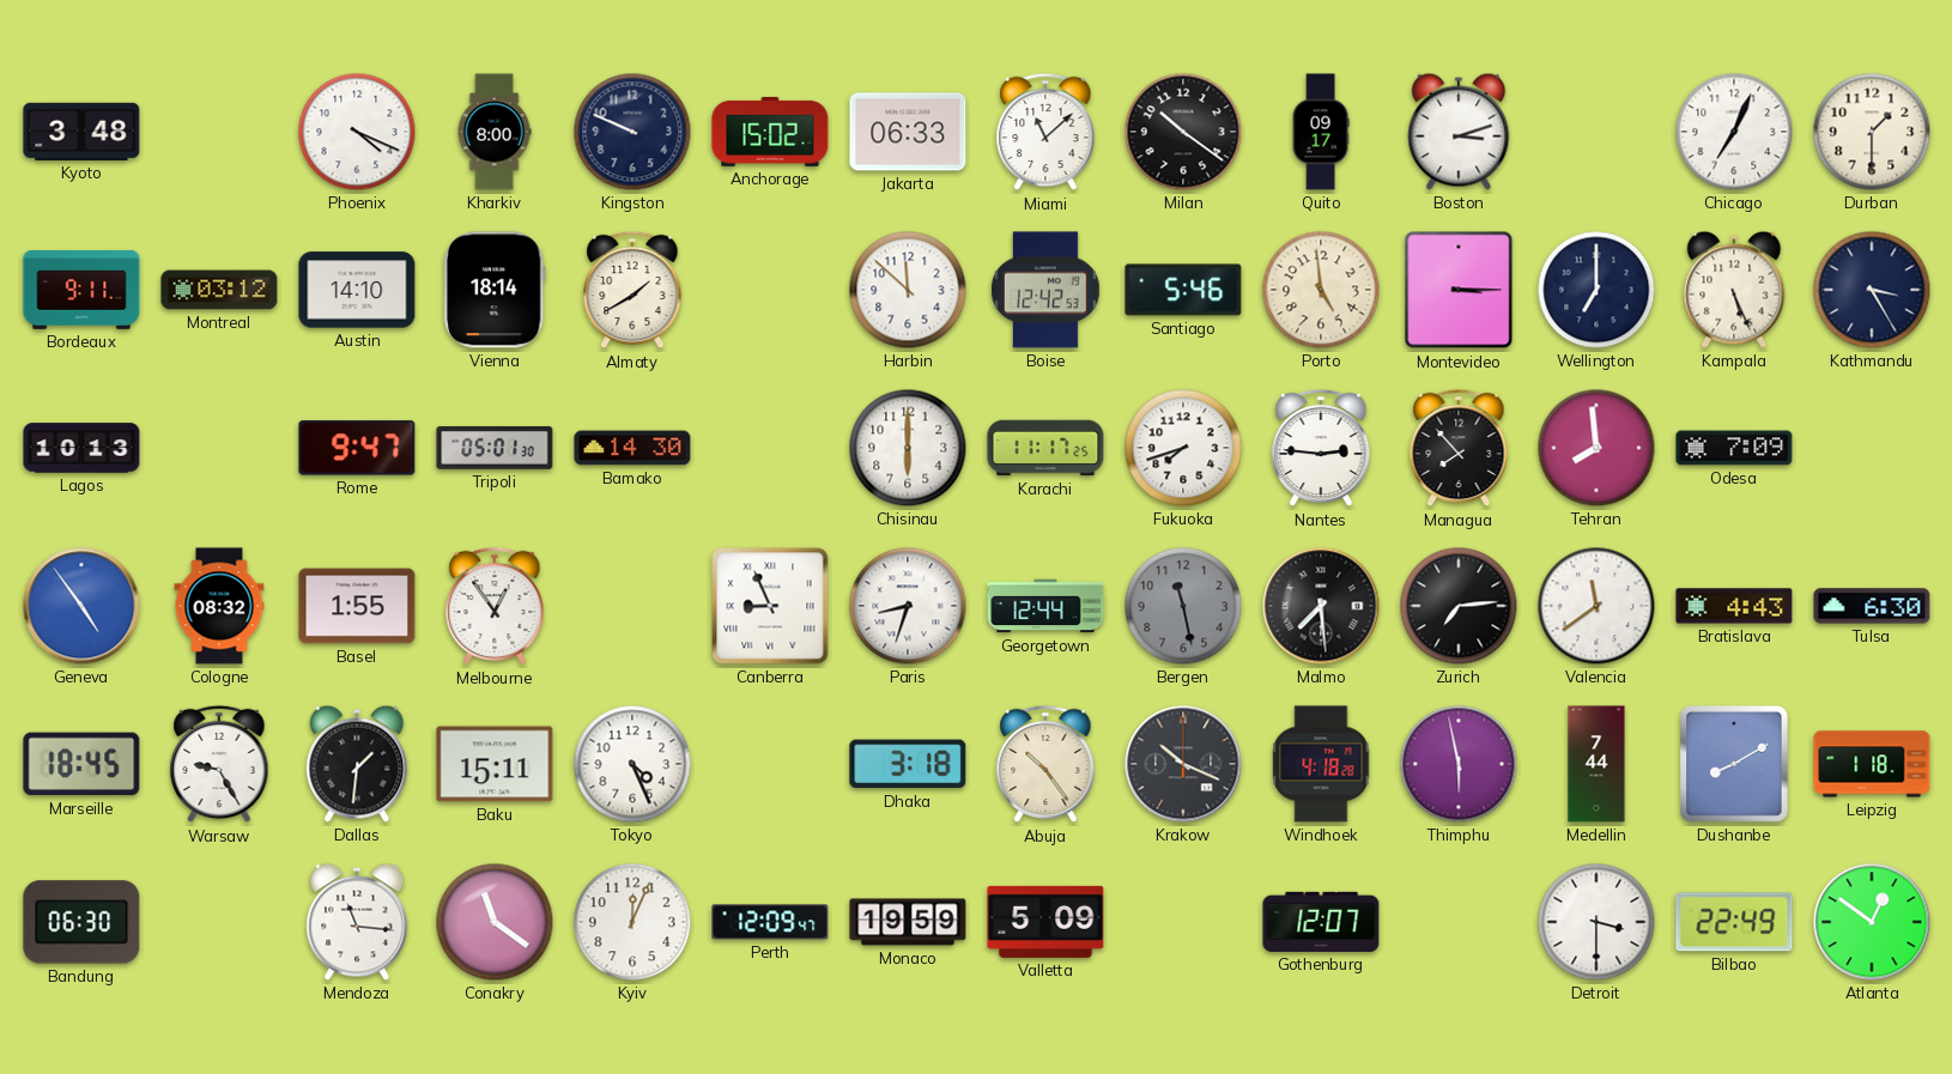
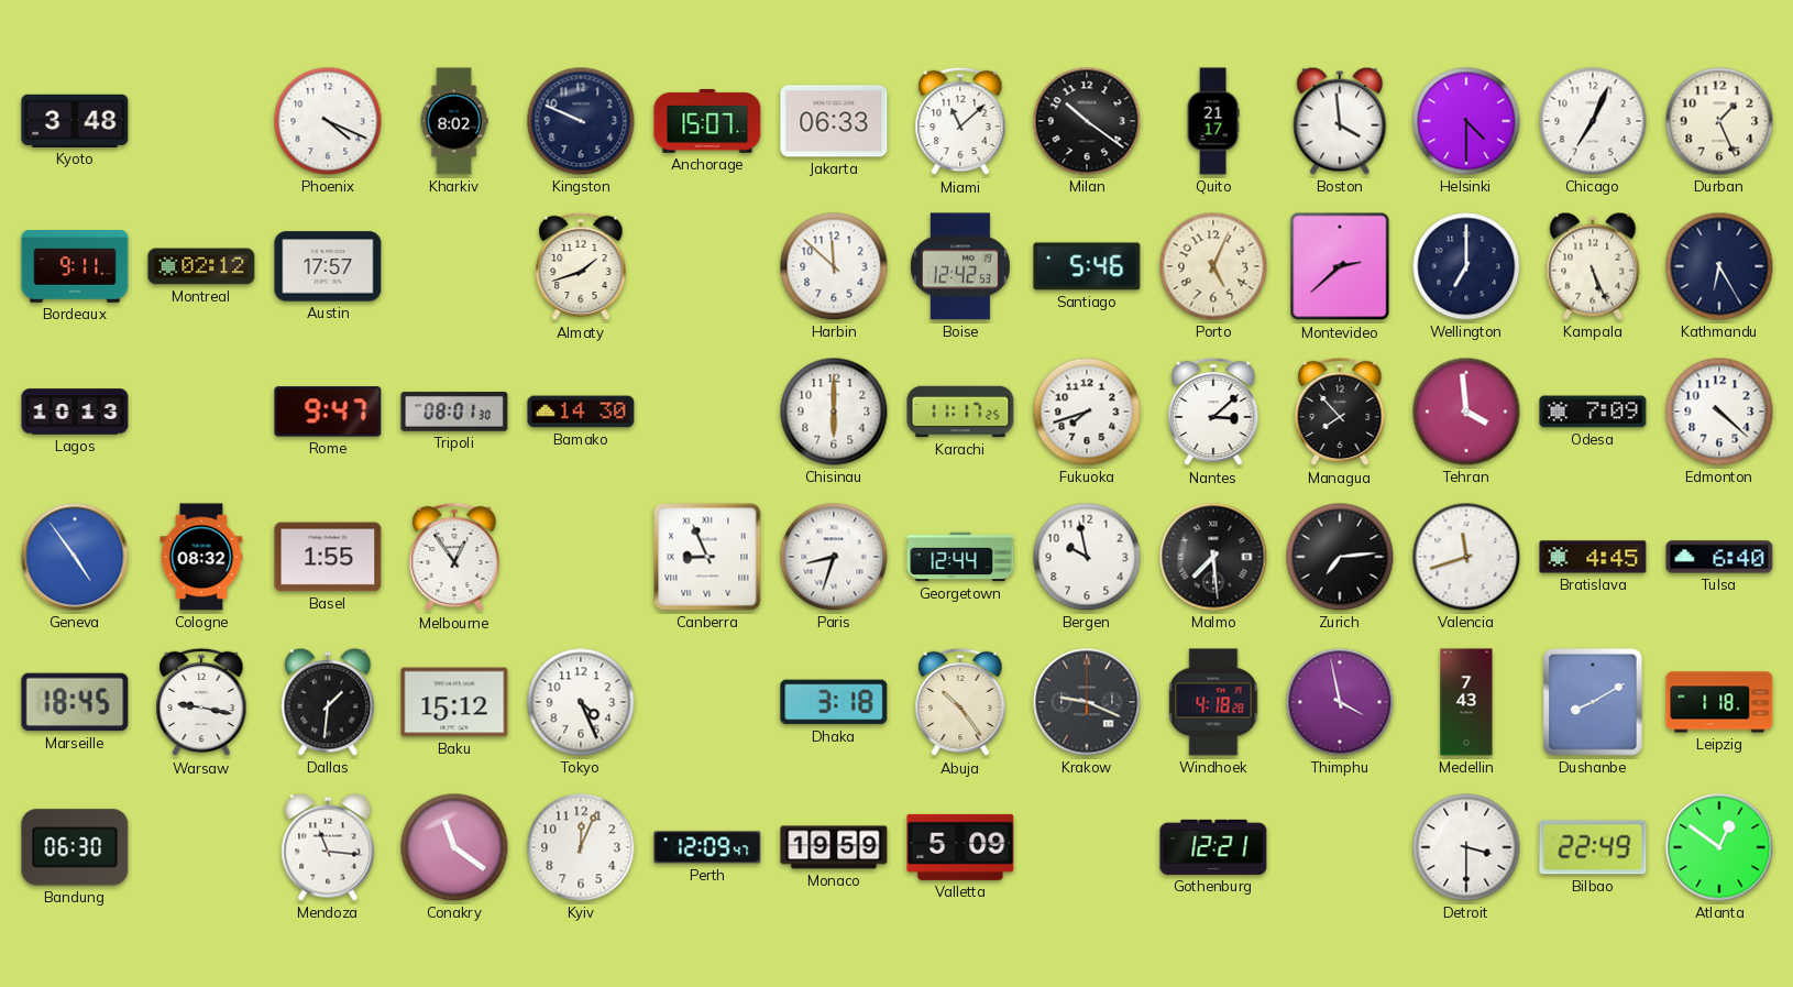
Kharkiv: 8:00 -> 8:02 (454, 121)
Anchorage: 15:02 -> 15:07 (707, 121)
Quito: 09:17 -> 21:17 (1213, 121)
Boston: 3:12 -> 3:59 (1340, 121)
Helsinki: none -> 4:30 (1466, 121)
Durban: 1:30 -> 1:26 (1719, 121)
Montreal: 03:12 -> 02:12 (201, 266)
Austin: 14:10 -> 17:57 (328, 266)
Vienna: 18:14 -> none (496, 290)
Almaty: 1:40 -> 1:42 (581, 266)
Porto: 4:59 -> 5:04 (1213, 266)
Montevideo: 3:15 -> 2:38 (1340, 266)
Kathmandu: 3:25 -> 6:25 (1719, 266)
Tripoli: 05:01 -> 08:01 (454, 412)
Nantes: 2:46 -> 3:08 (1213, 412)
Tehran: 7:59 -> 3:59 (1466, 412)
Edmonton: none -> 4:22 (1719, 412)
Bergen: 11:28 -> 9:58 (1087, 557)
Bergen dial: grey -> white (1087, 557)
Valencia: 11:39 -> 11:42 (1466, 557)
Bratislava: 4:43 -> 4:45 (1593, 557)
Tulsa: 6:30 -> 6:40 (1719, 557)
Warsaw: 9:25 -> 9:17 (201, 702)
Baku: 15:11 -> 15:12 (454, 702)
Krakow: 10:19 -> 9:19 (1087, 702)
Thimphu: 5:58 -> 3:58 (1340, 702)
Medellin: 7:44 -> 7:43 (1466, 702)
Gothenburg: 12:07 -> 12:21 (1213, 847)
